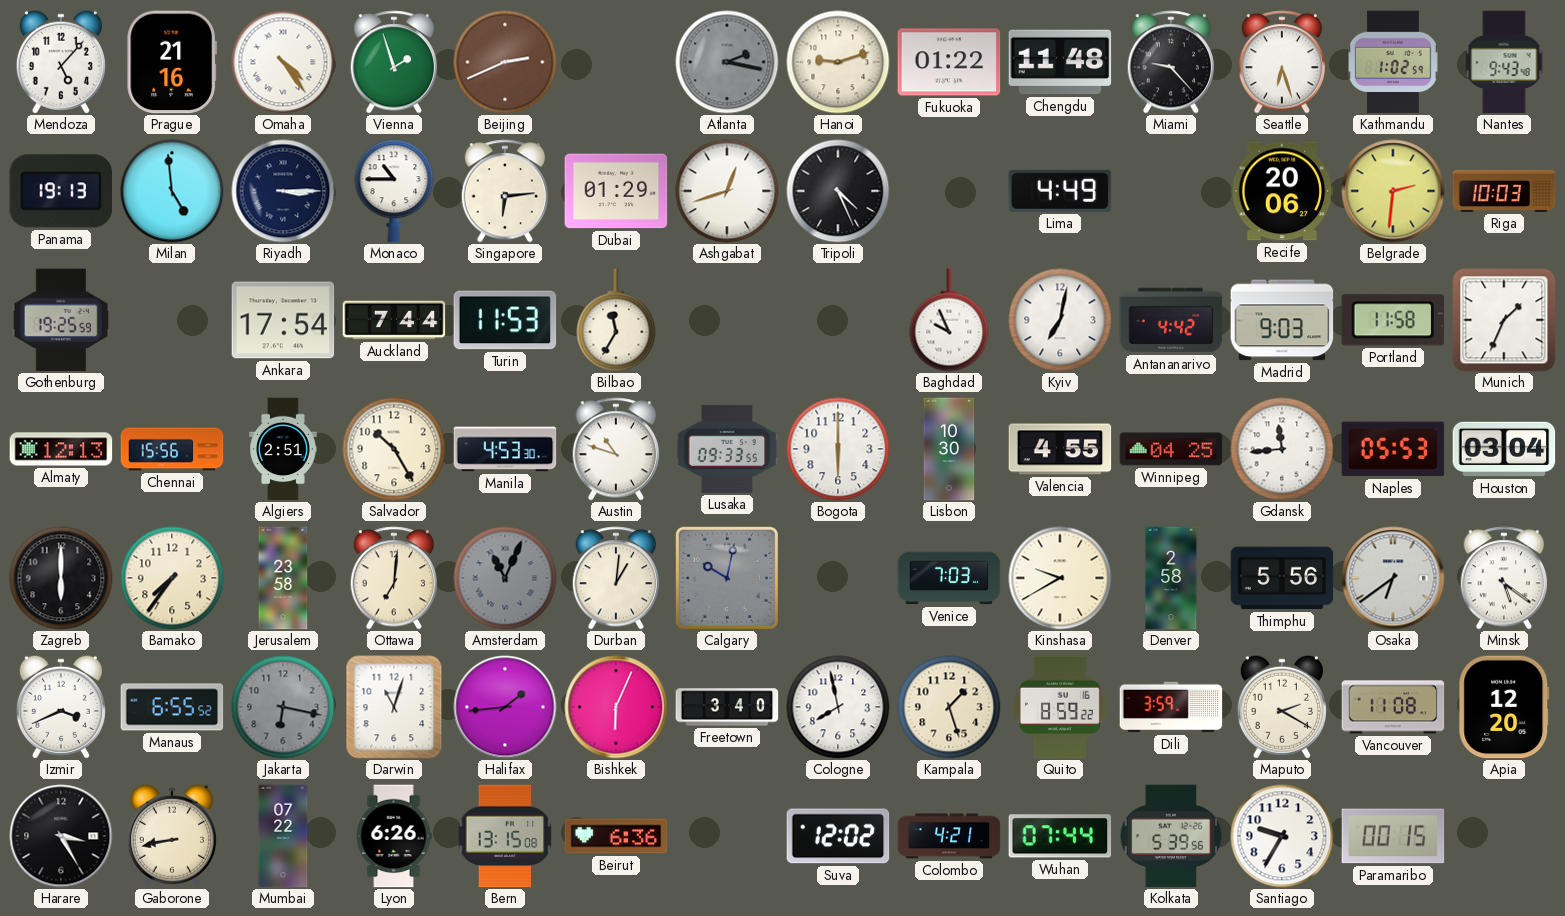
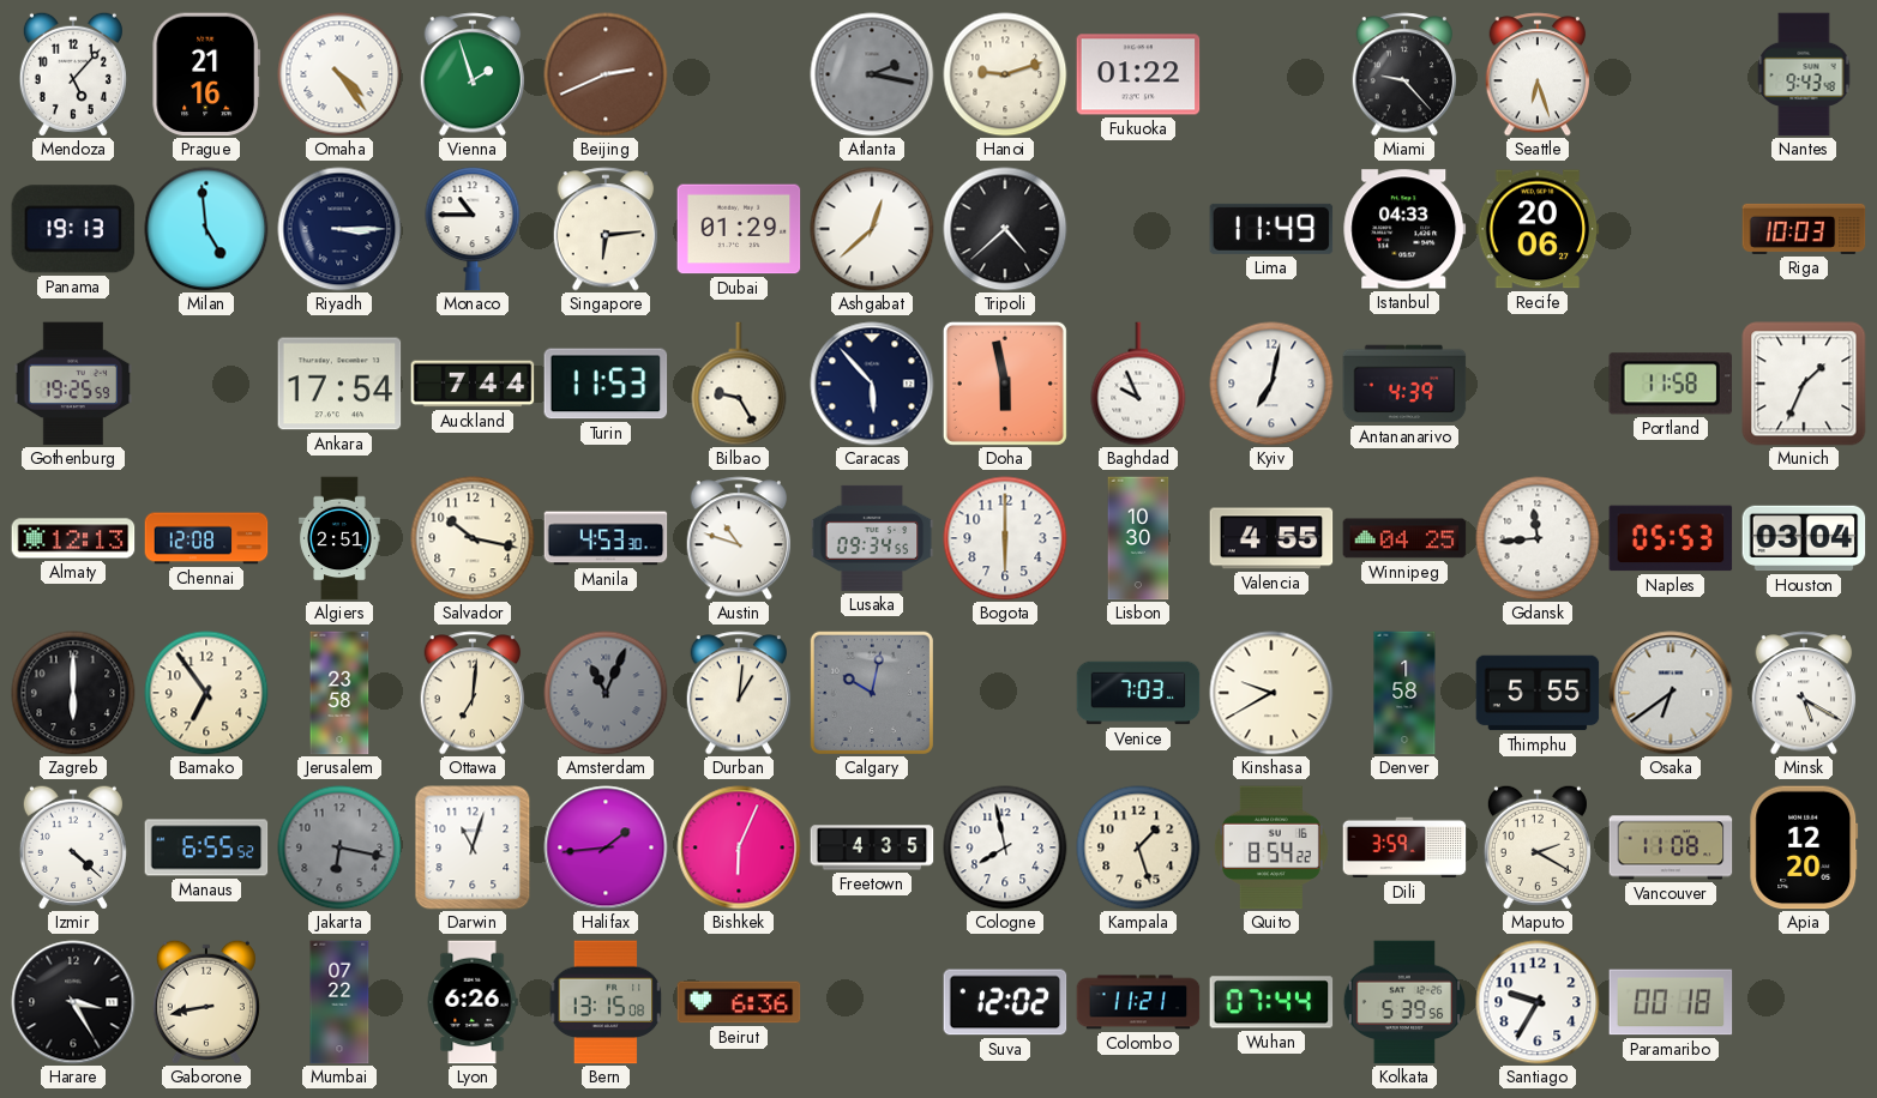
Chengdu: 11:48 -> none (1060, 62)
Kathmandu: 1:02 -> none (1394, 62)
Ashgabat: 12:42 -> 12:38 (872, 229)
Tripoli: 4:26 -> 4:38 (1005, 229)
Lima: 4:49 -> 11:49 (1271, 229)
Istanbul: none -> 04:33 (1404, 229)
Belgrade: 2:31 -> none (1393, 191)
Bilbao: 11:35 -> 9:25 (739, 384)
Caracas: none -> 5:53 (872, 384)
Doha: none -> 5:58 (1005, 384)
Antananarivo: 4:42 -> 4:39 (1404, 384)
Madrid: 9:03 -> none (1282, 320)
Chennai: 15:56 -> 12:08 (206, 538)
Salvador: 10:25 -> 10:17 (473, 538)
Lusaka: 09:33 -> 09:34 (872, 538)
Bamako: 7:36 -> 6:54 (206, 693)
Denver: 2:58 -> 1:58 (1404, 693)
Thimphu: 5:56 -> 5:55 (1538, 693)
Minsk: 5:21 -> 5:20 (1804, 693)
Izmir: 3:41 -> 4:22 (73, 847)
Freetown: 3:40 -> 4:35 (872, 847)
Quito: 8:59 -> 8:54 (1271, 847)
Colombo: 4:21 -> 11:21 (1138, 1002)
Paramaribo: 00:15 -> 00:18 (1671, 1002)
